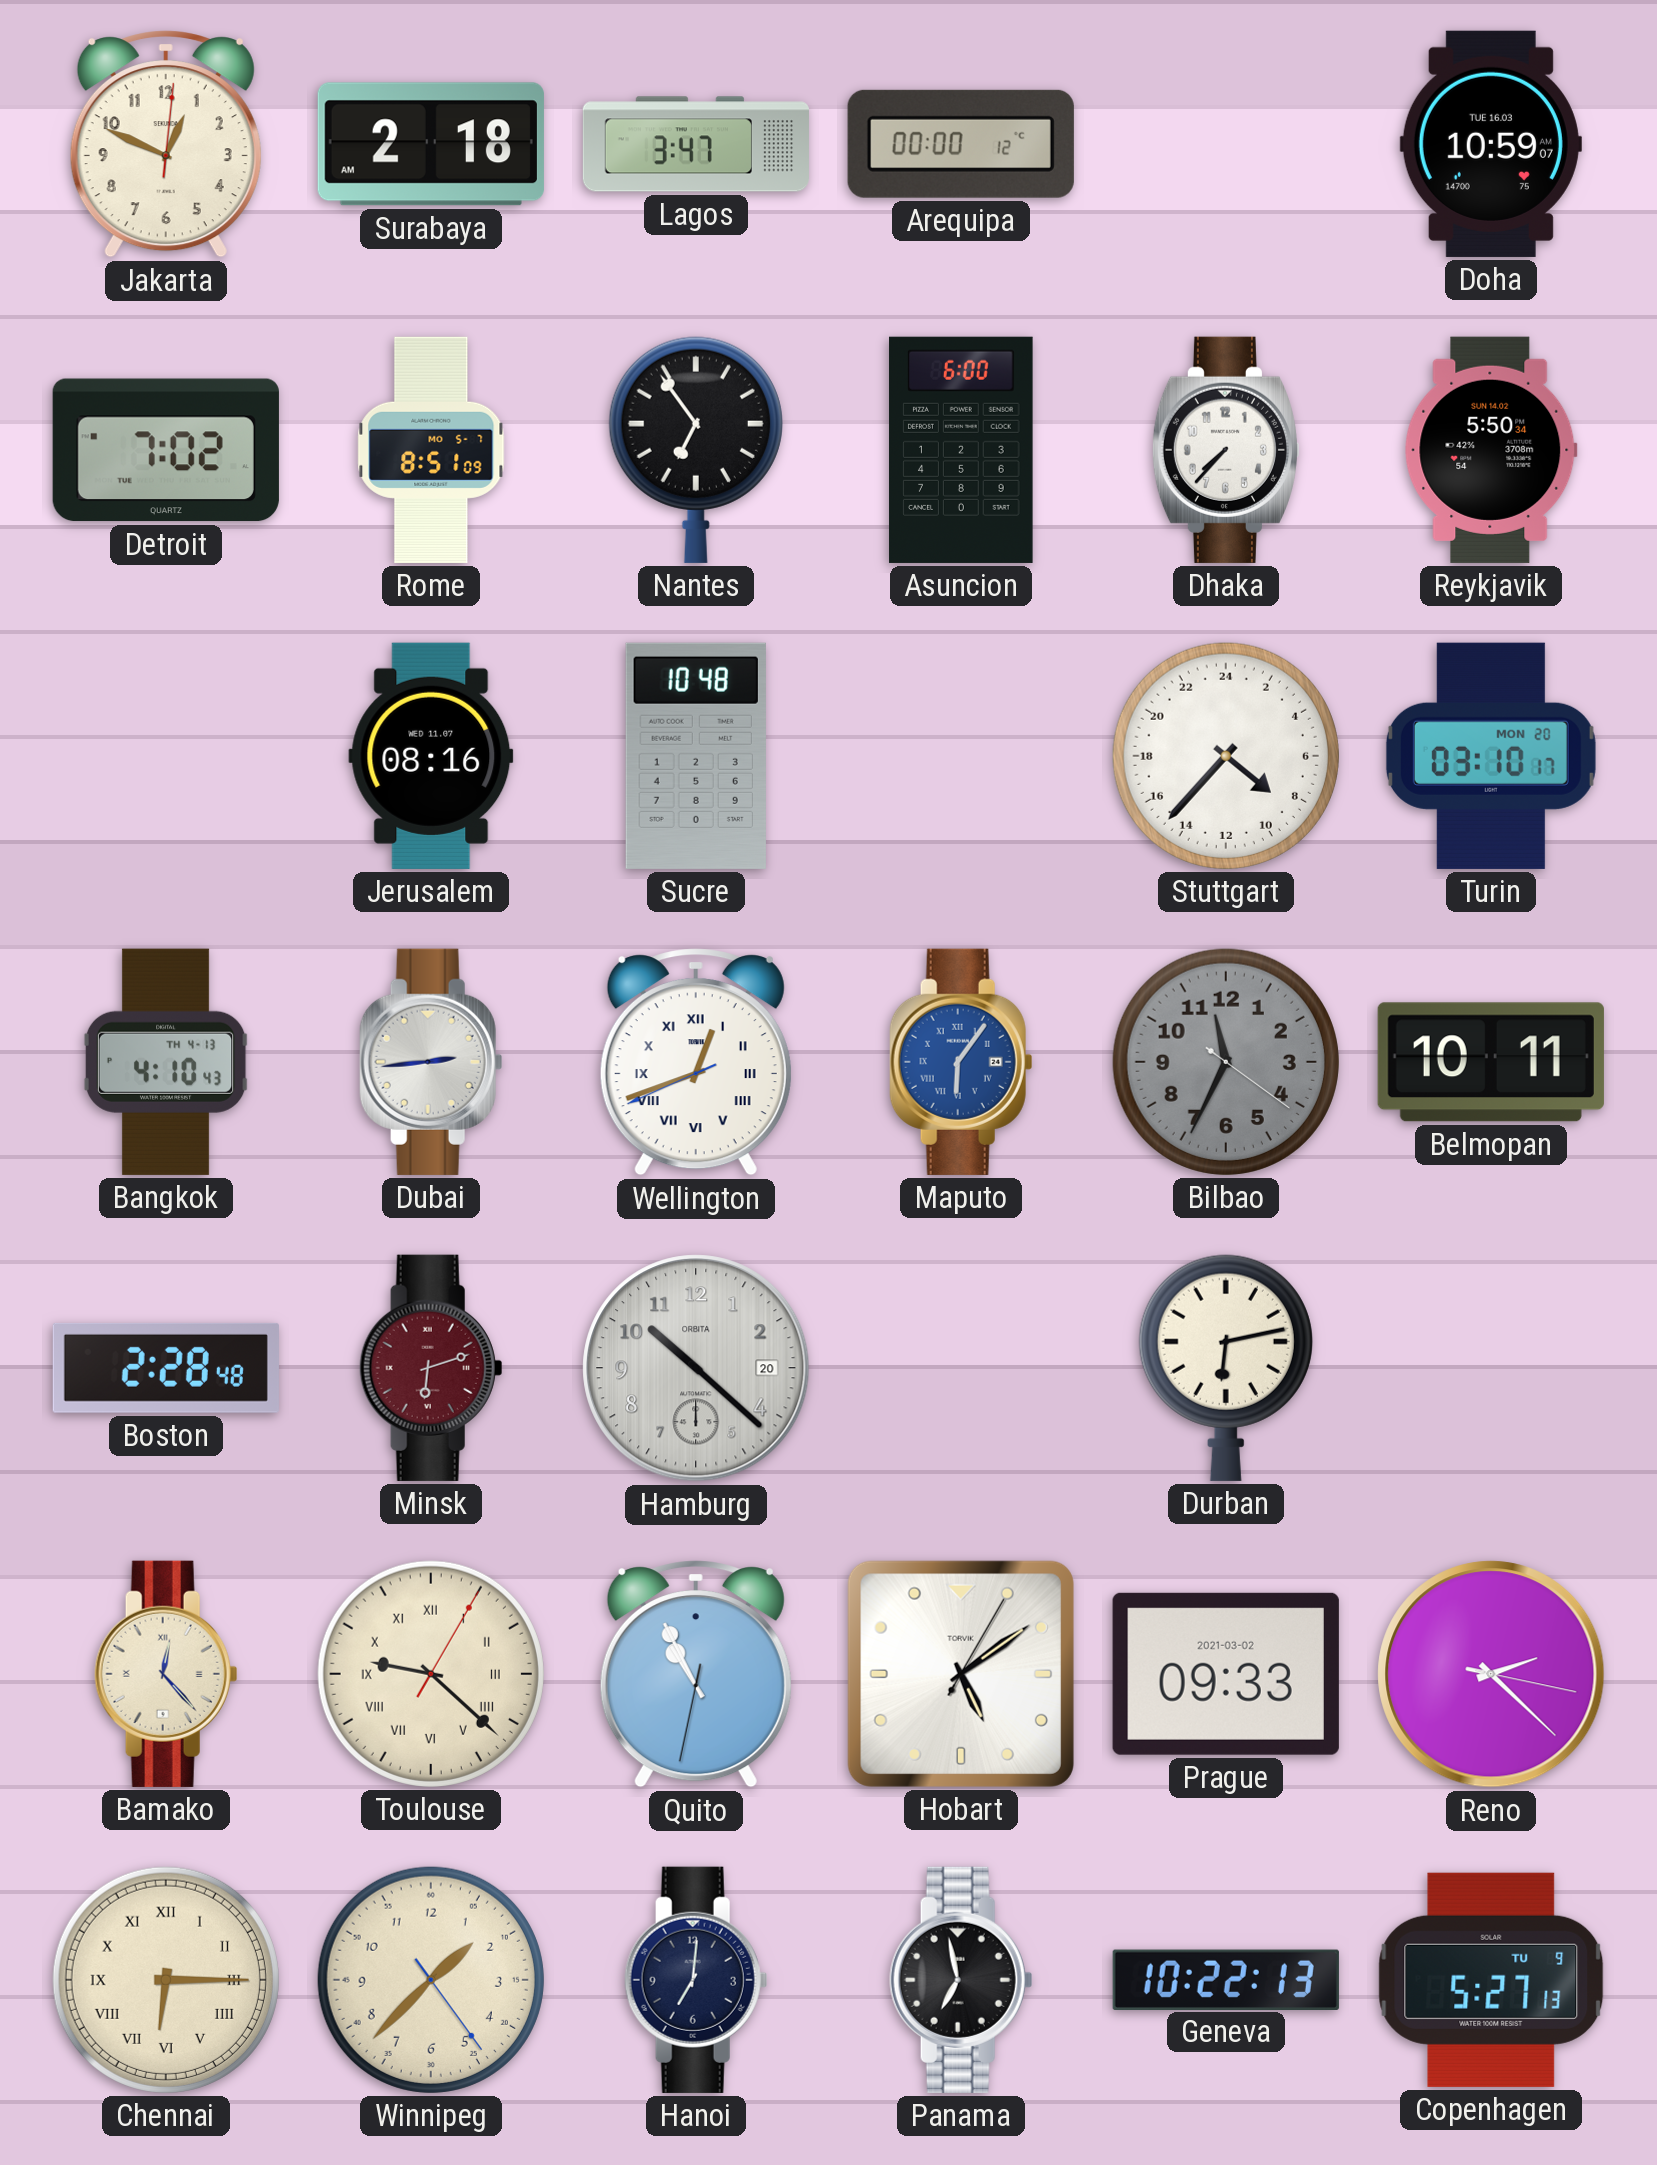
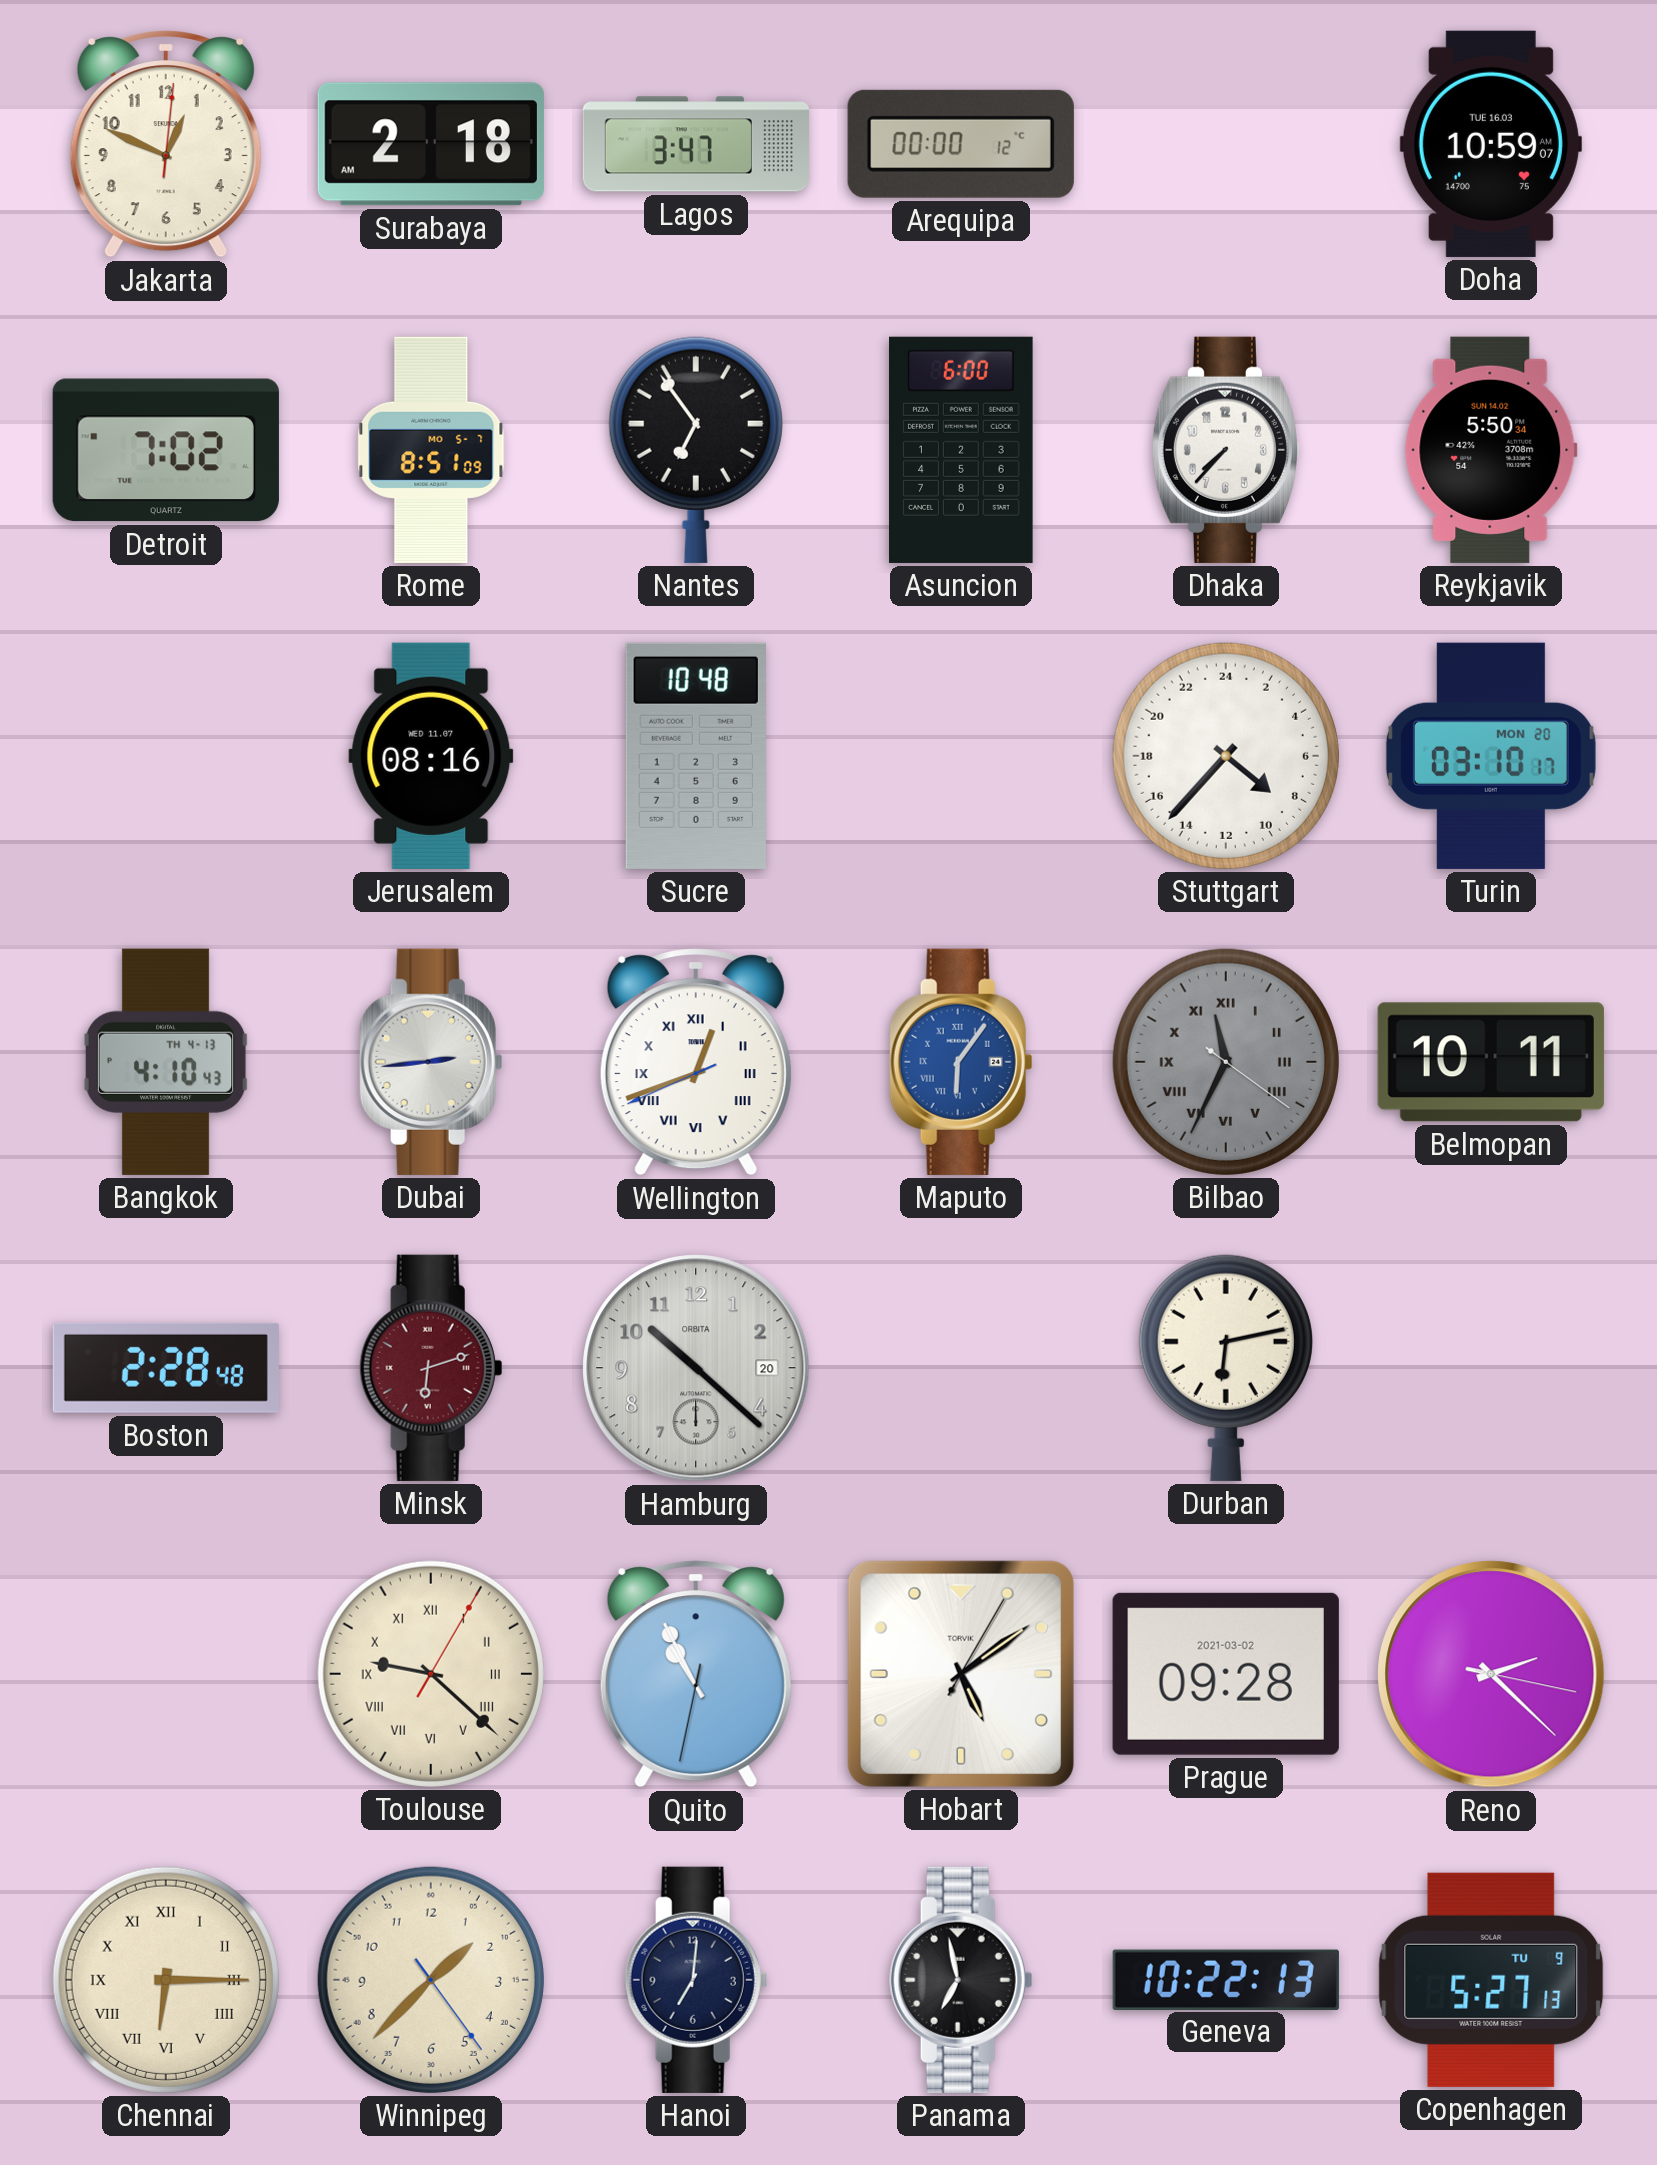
Bilbao numerals: Arabic -> Roman (1226, 1062)
Bamako: 12:23 -> none (166, 1674)
Prague: 09:33 -> 09:28 (1226, 1674)
